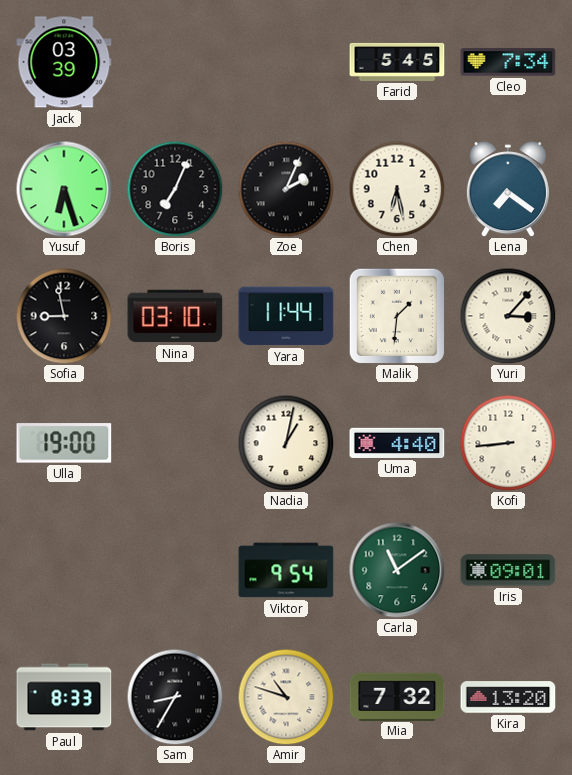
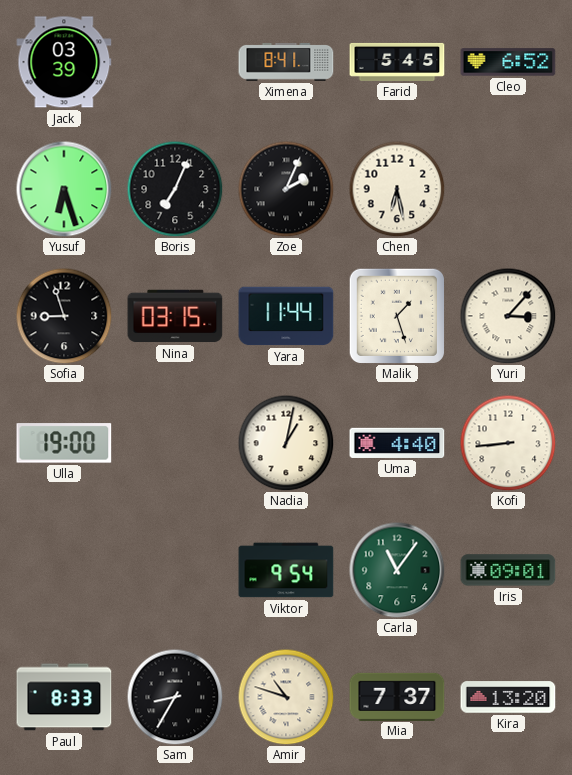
Ximena: none -> 8:41 (286, 63)
Cleo: 7:34 -> 6:52 (508, 62)
Lena: 7:21 -> none (508, 189)
Sofia: 8:58 -> 8:57 (64, 316)
Nina: 03:10 -> 03:15 (175, 316)
Malik: 1:31 -> 1:27 (396, 315)
Carla: 11:09 -> 11:06 (397, 570)
Mia: 7:32 -> 7:37 (397, 696)
